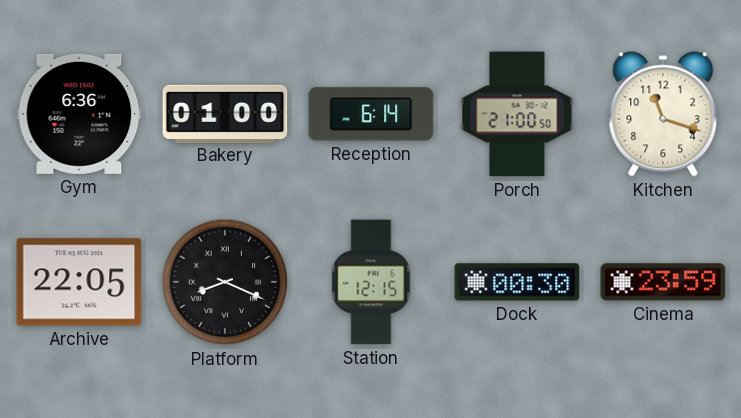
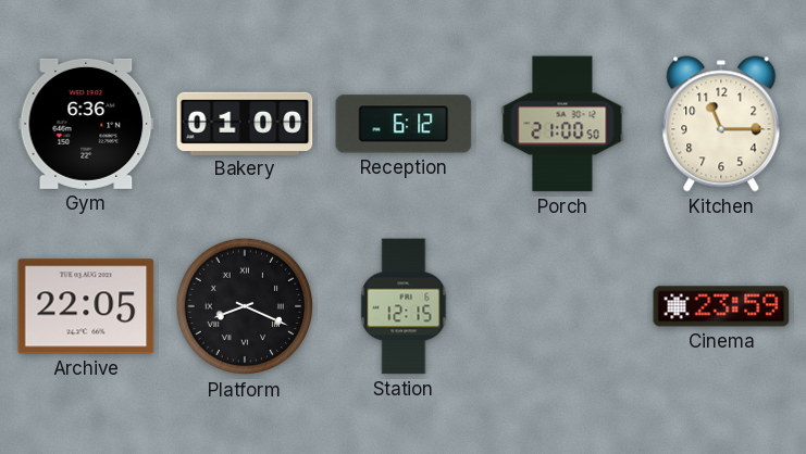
Reception: 6:14 -> 6:12 (404, 124)
Kitchen: 11:18 -> 11:15 (721, 124)
Dock: 00:30 -> none (517, 282)
